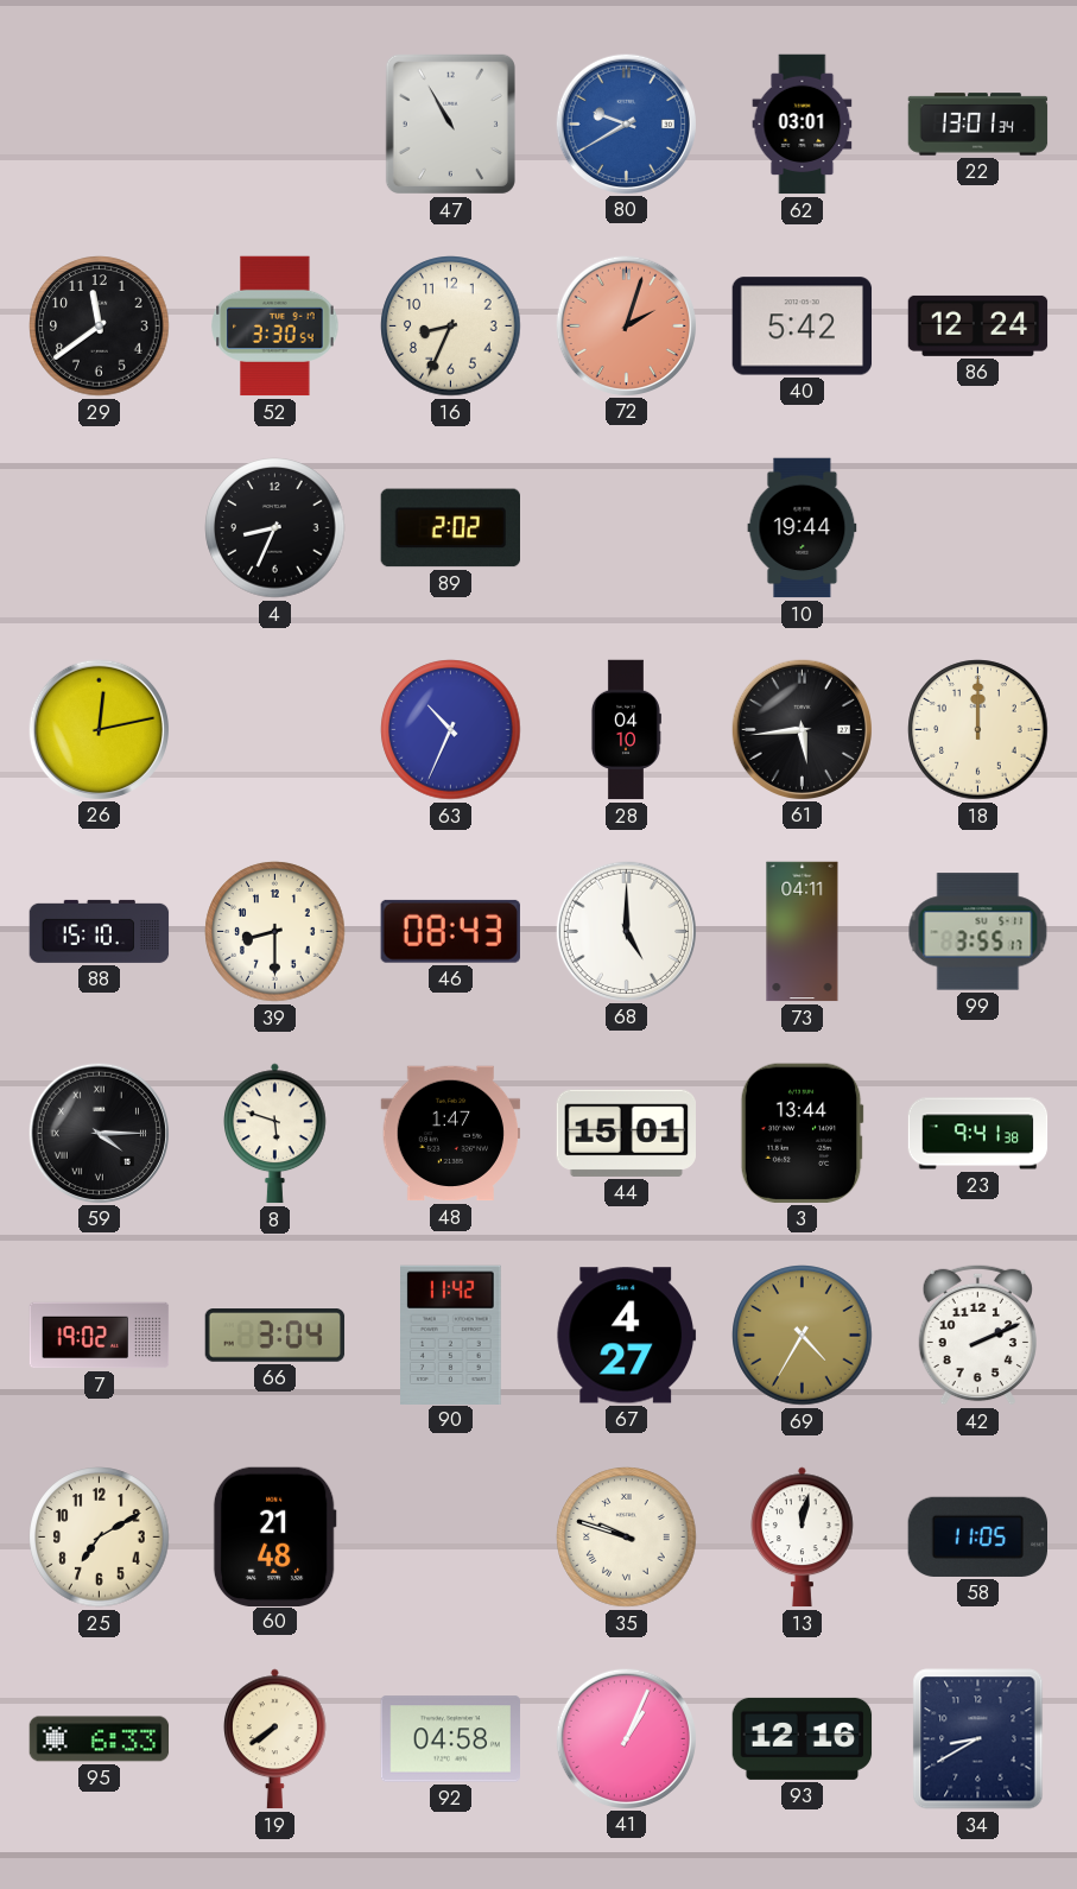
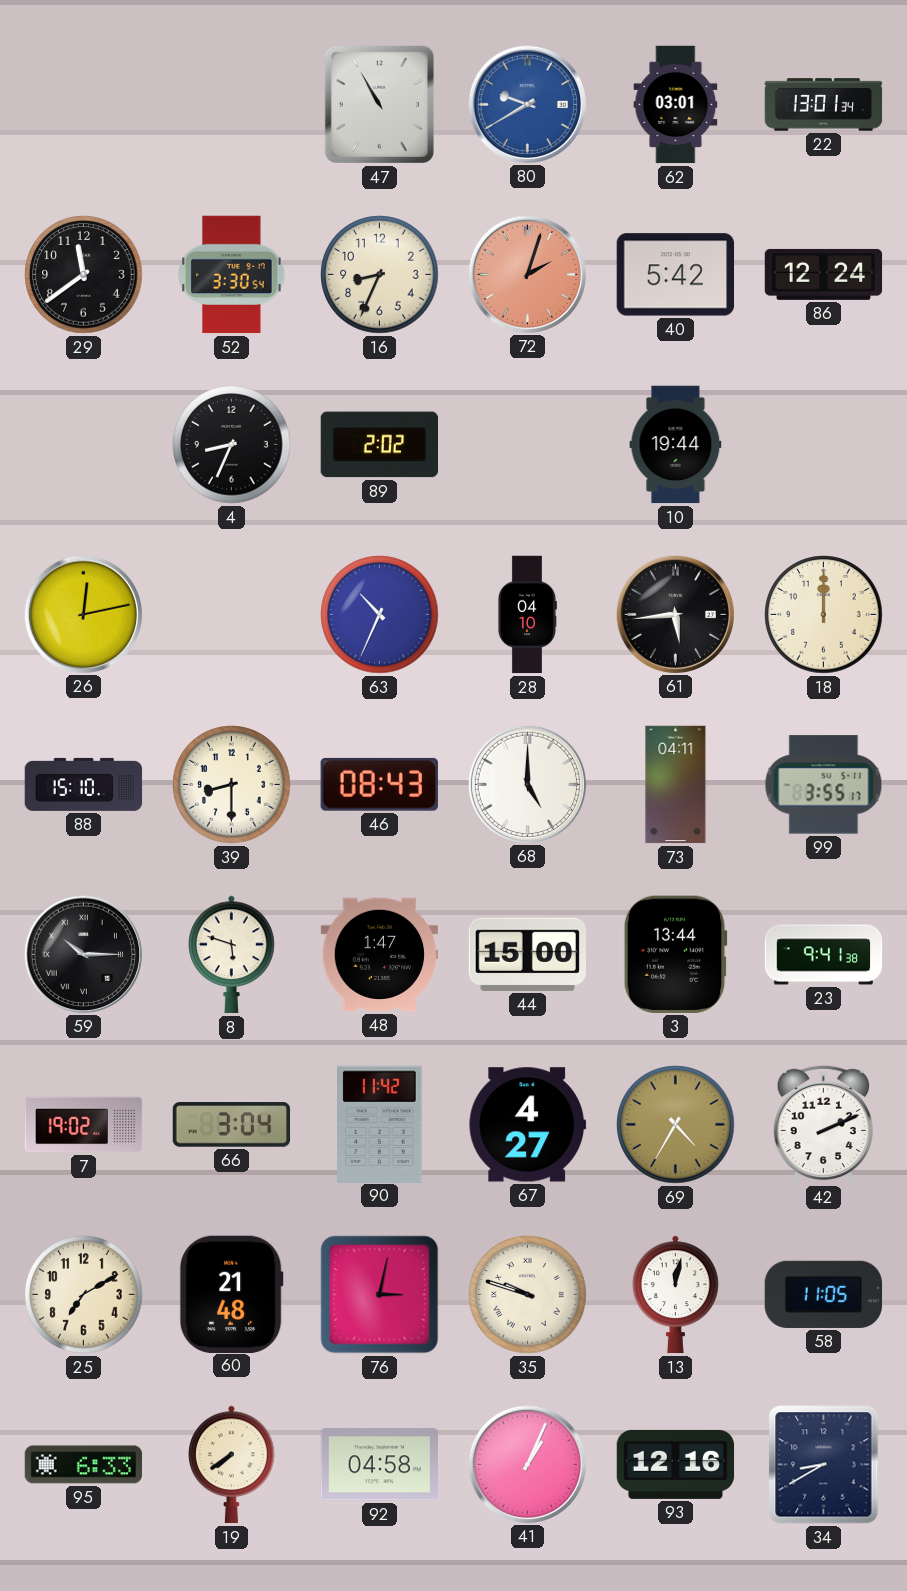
59: 4:15 -> 10:15 (83, 954)
44: 15:01 -> 15:00 (527, 954)
76: none -> 3:02 (380, 1295)
